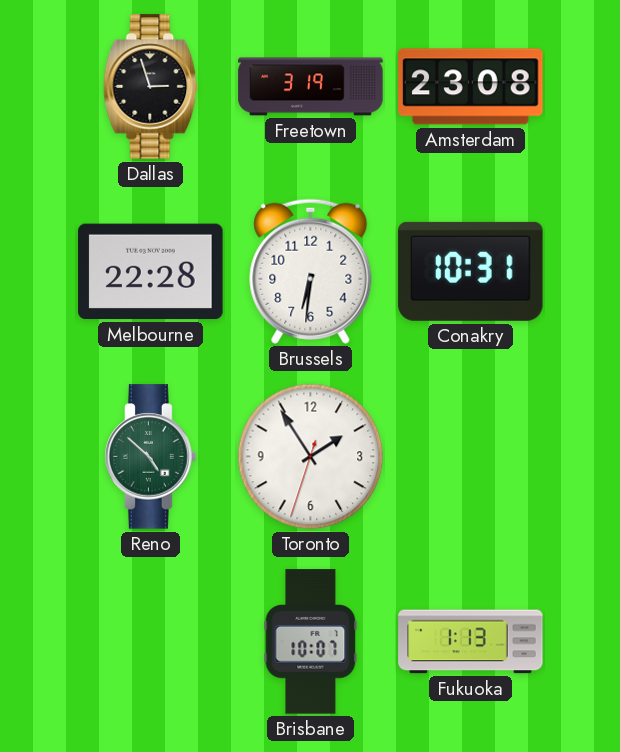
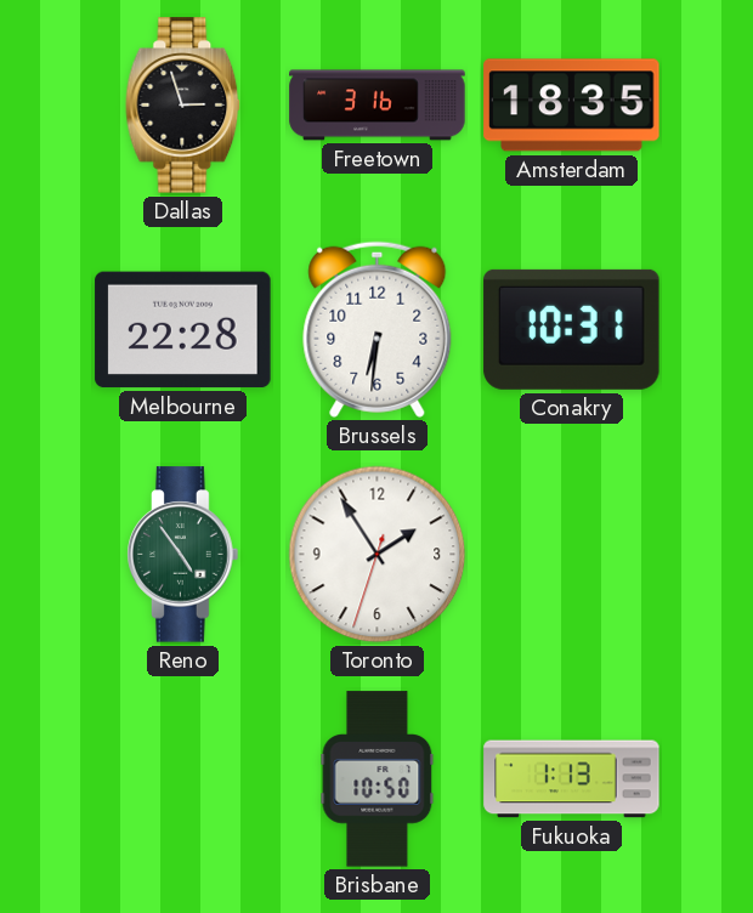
Freetown: 3:19 -> 3:16 (378, 106)
Amsterdam: 23:08 -> 18:35 (572, 106)
Reno: 4:52 -> 4:54 (183, 555)
Brisbane: 10:07 -> 10:50 (378, 779)
